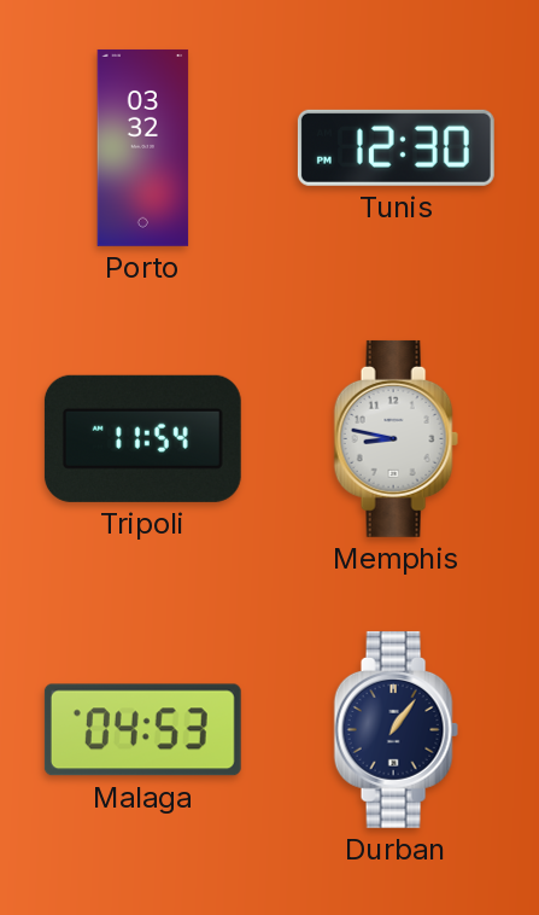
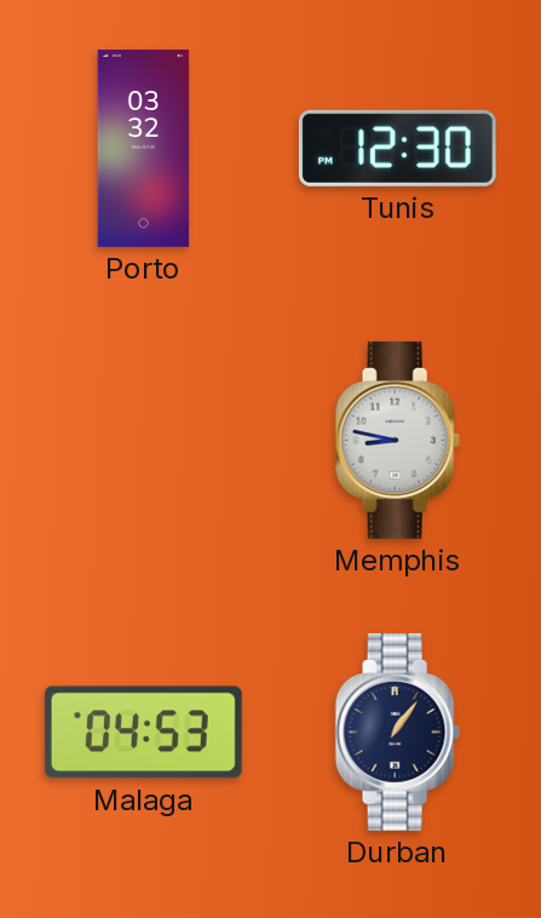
Tripoli: 11:54 -> none (142, 438)
